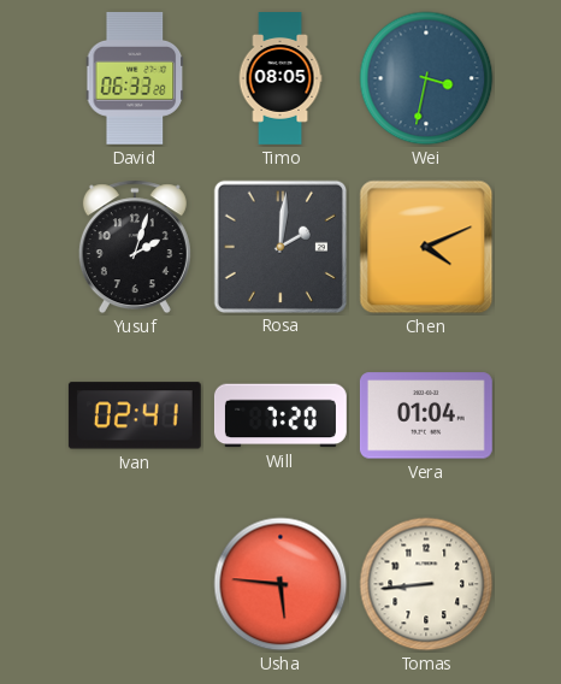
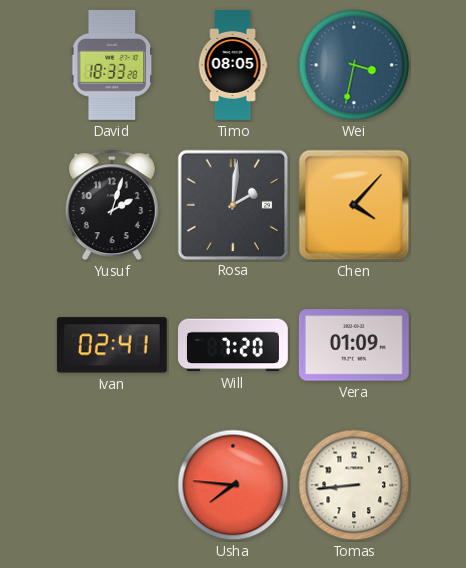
David: 06:33 -> 18:33 (112, 65)
Chen: 4:11 -> 4:07 (354, 205)
Vera: 01:04 -> 01:09 (354, 345)
Usha: 5:46 -> 7:46 (233, 485)
